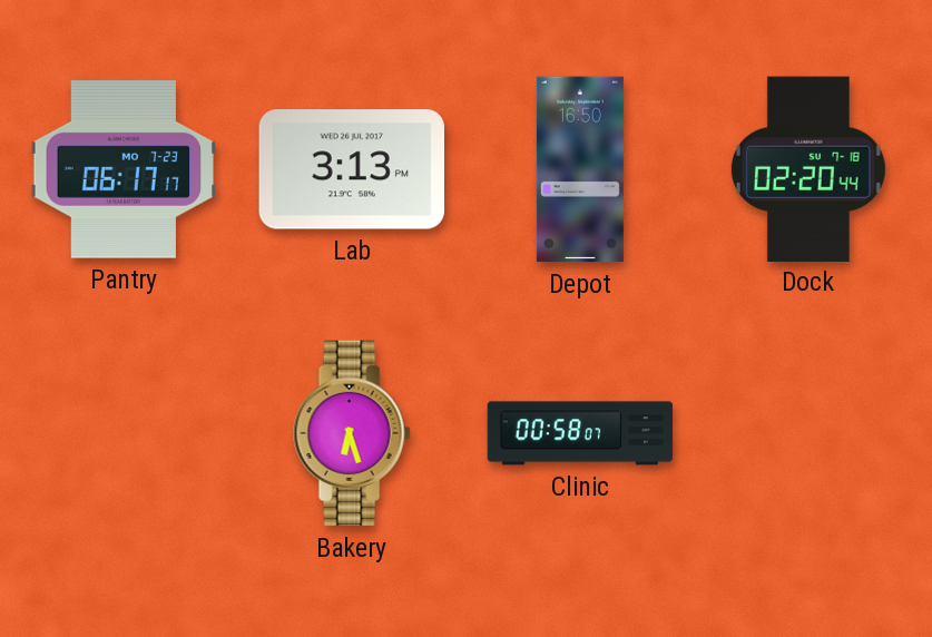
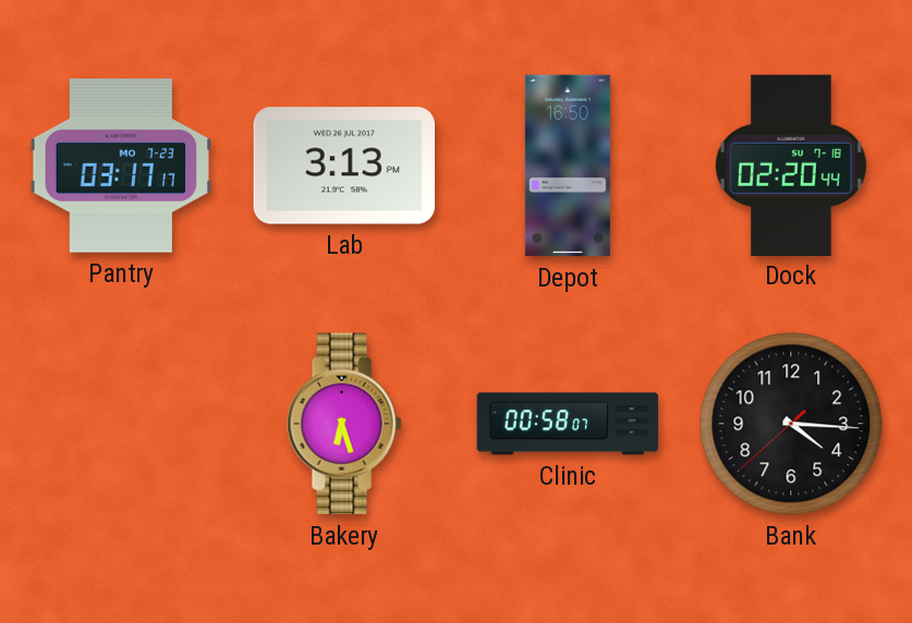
Pantry: 06:17 -> 03:17 (121, 166)
Bank: none -> 4:15 (791, 424)
